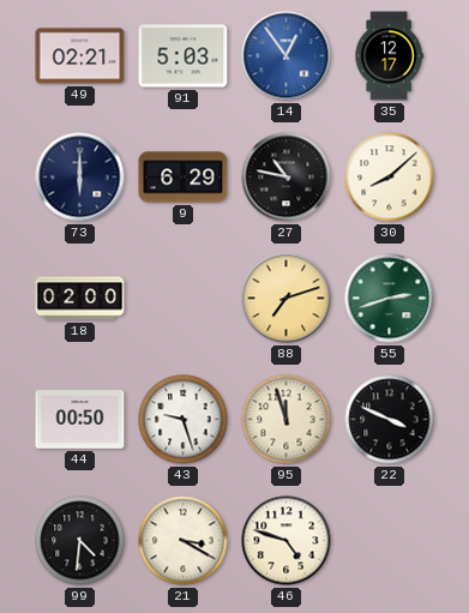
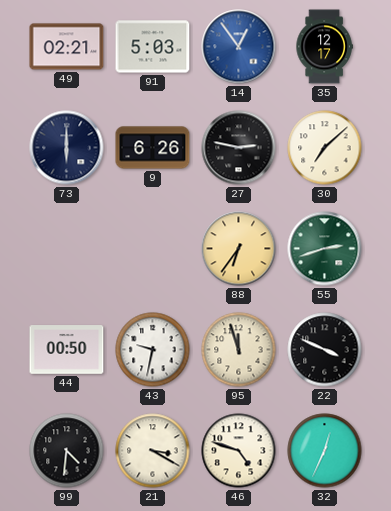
9: 6:29 -> 6:26 (153, 148)
27: 10:47 -> 2:47 (239, 148)
30: 8:08 -> 7:08 (325, 148)
18: 02:00 -> none (80, 299)
88: 7:12 -> 6:36 (239, 249)
43: 9:27 -> 9:32 (153, 350)
32: none -> 12:34 (325, 451)
